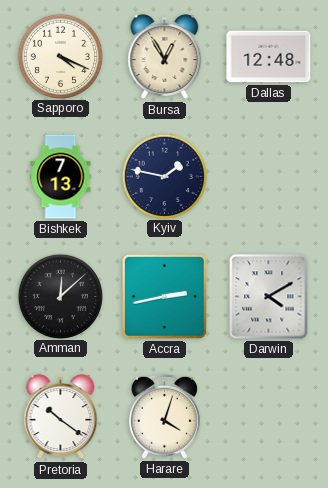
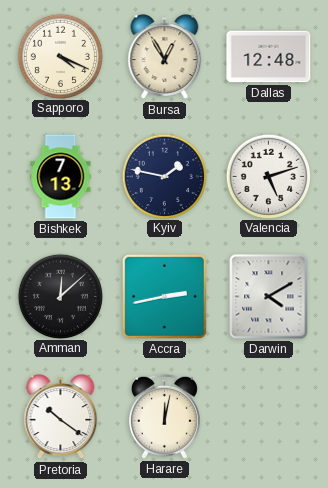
Valencia: none -> 5:12 (268, 176)
Harare: 4:03 -> 12:02 (164, 416)
